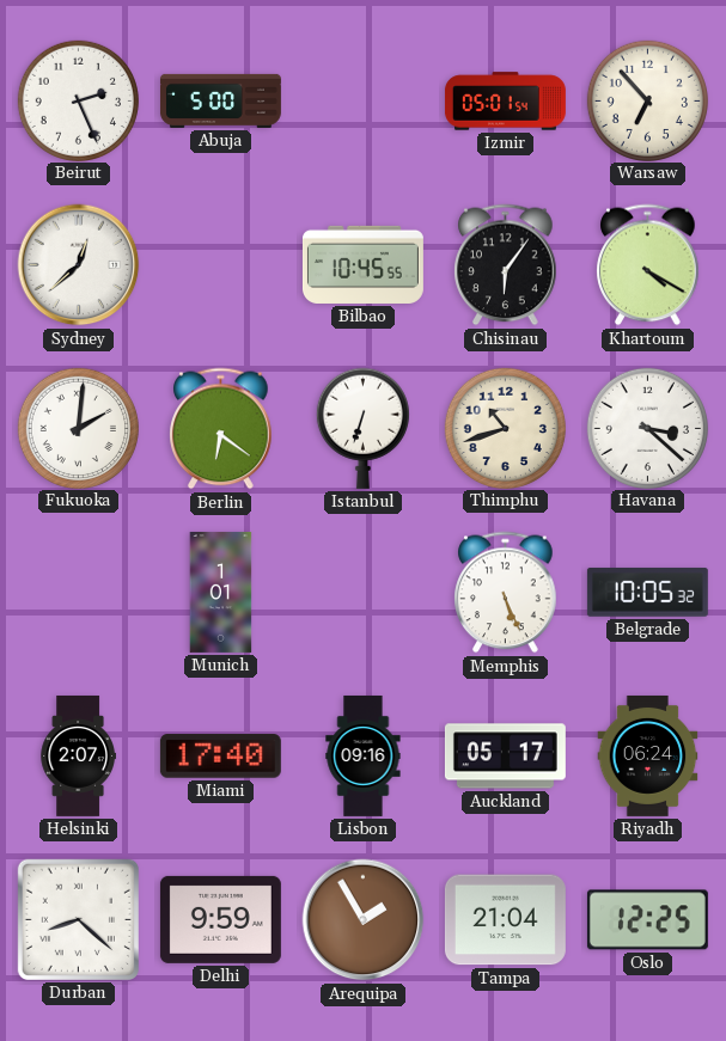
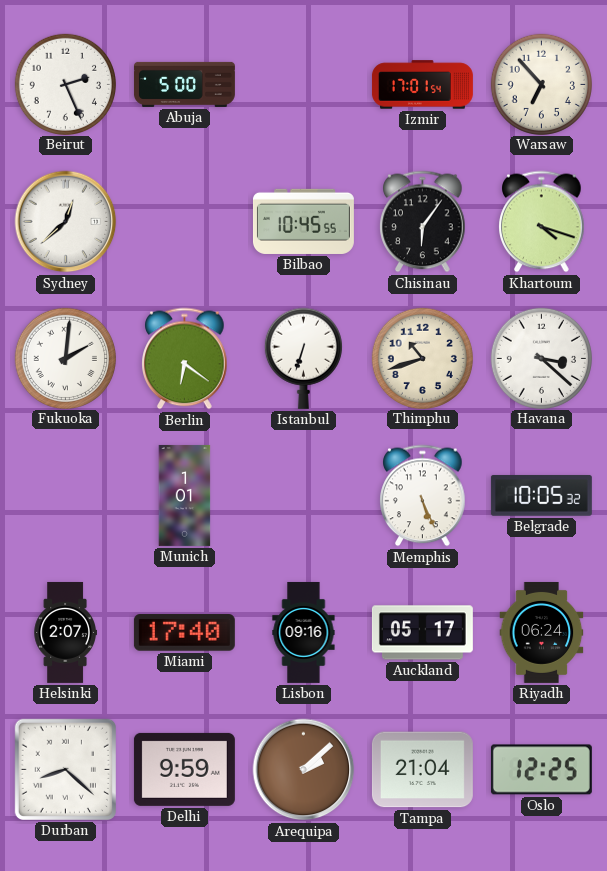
Izmir: 05:01 -> 17:01 (422, 85)
Khartoum: 4:20 -> 4:18 (542, 222)
Arequipa: 1:55 -> 2:08 (304, 770)
